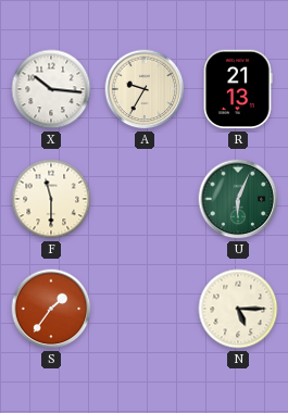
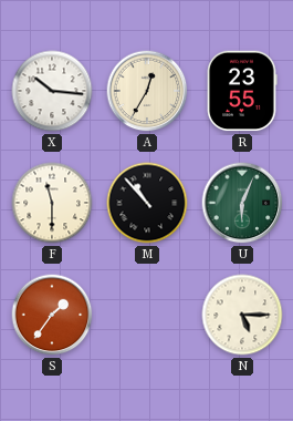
A: 9:35 -> 12:35 (147, 91)
R: 21:13 -> 23:55 (242, 91)
M: none -> 10:53 (147, 203)
